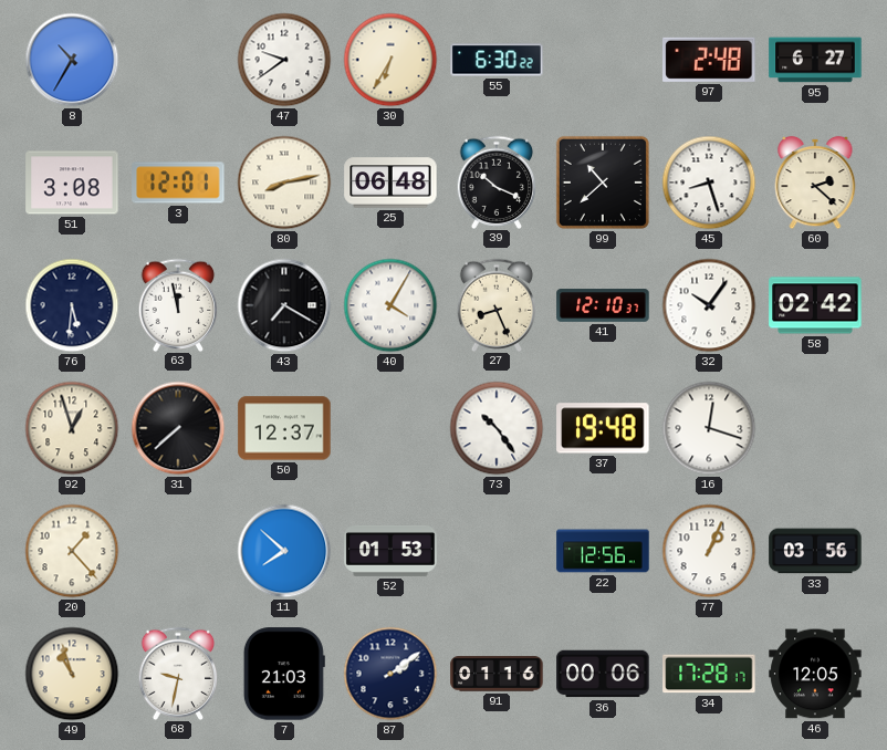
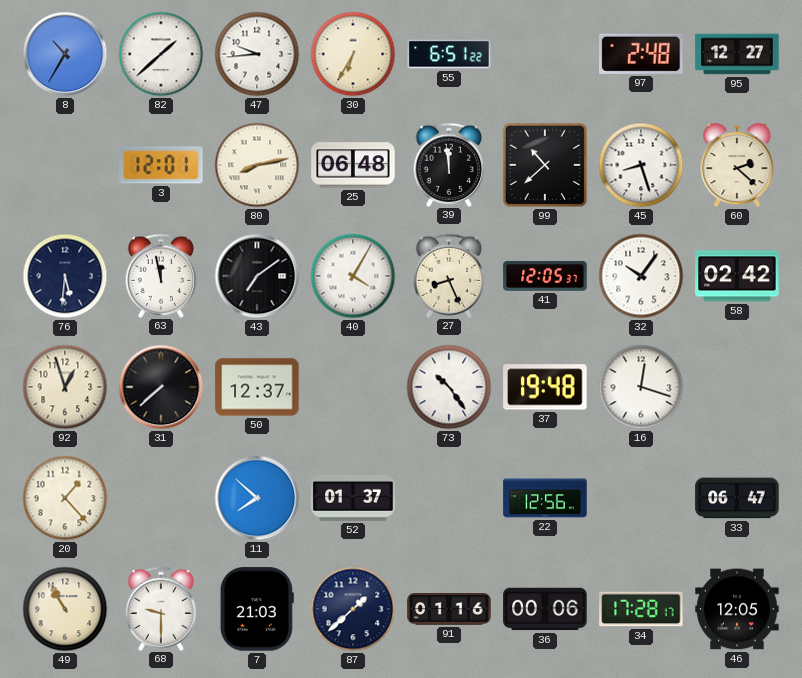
82: none -> 1:38 (161, 54)
47: 9:39 -> 9:44 (257, 54)
55: 6:30 -> 6:51 (449, 54)
95: 6:27 -> 12:27 (737, 54)
51: 3:08 -> none (72, 183)
39: 10:19 -> 11:59 (449, 164)
43: 7:20 -> 7:09 (257, 276)
41: 12:10 -> 12:05 (545, 276)
52: 01:53 -> 01:37 (353, 498)
77: 1:04 -> none (709, 551)
33: 03:56 -> 06:47 (737, 498)
49: 10:57 -> 10:55 (65, 609)
68: 9:32 -> 9:30 (161, 608)
87: 2:09 -> 1:38 (353, 609)
